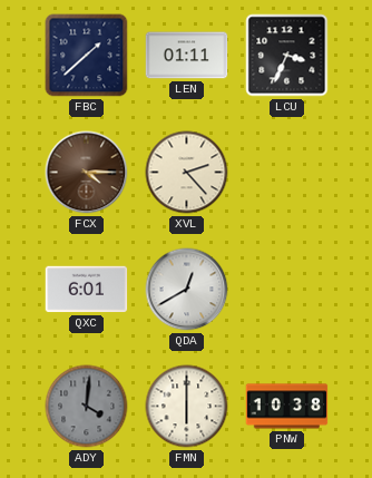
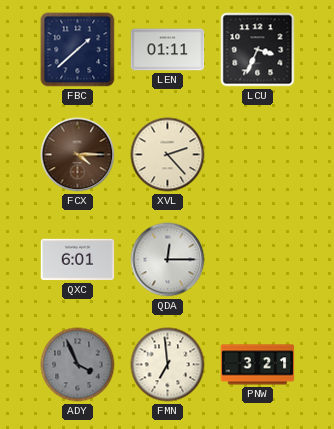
QDA: 12:40 -> 12:15 (168, 260)
ADY: 4:01 -> 3:56 (78, 365)
FMN: 6:00 -> 6:59 (168, 365)
PNW: 10:38 -> 3:21 (258, 365)
